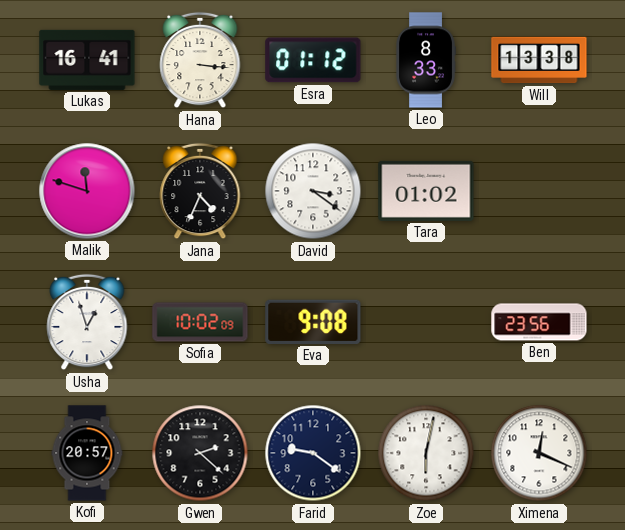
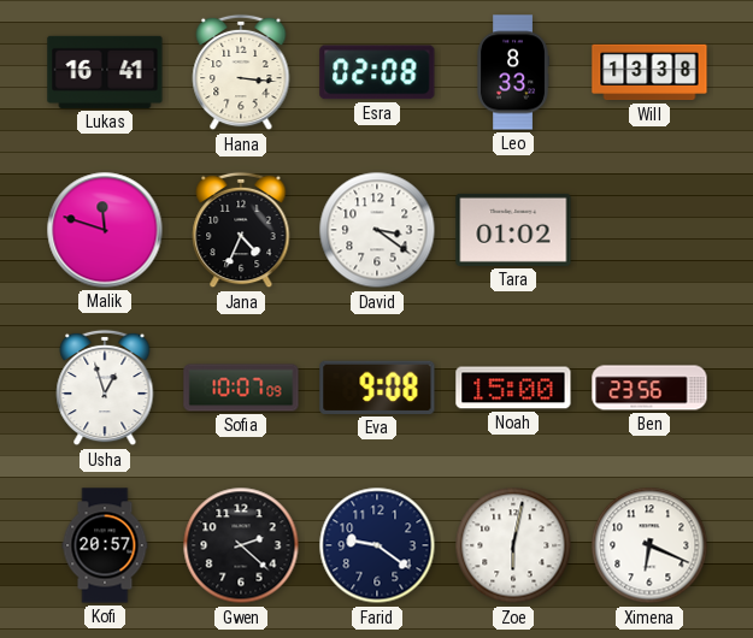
Esra: 01:12 -> 02:08 (377, 72)
Sofia: 10:02 -> 10:07 (241, 388)
Noah: none -> 15:00 (513, 388)
Ximena: 12:19 -> 6:19 (649, 545)
